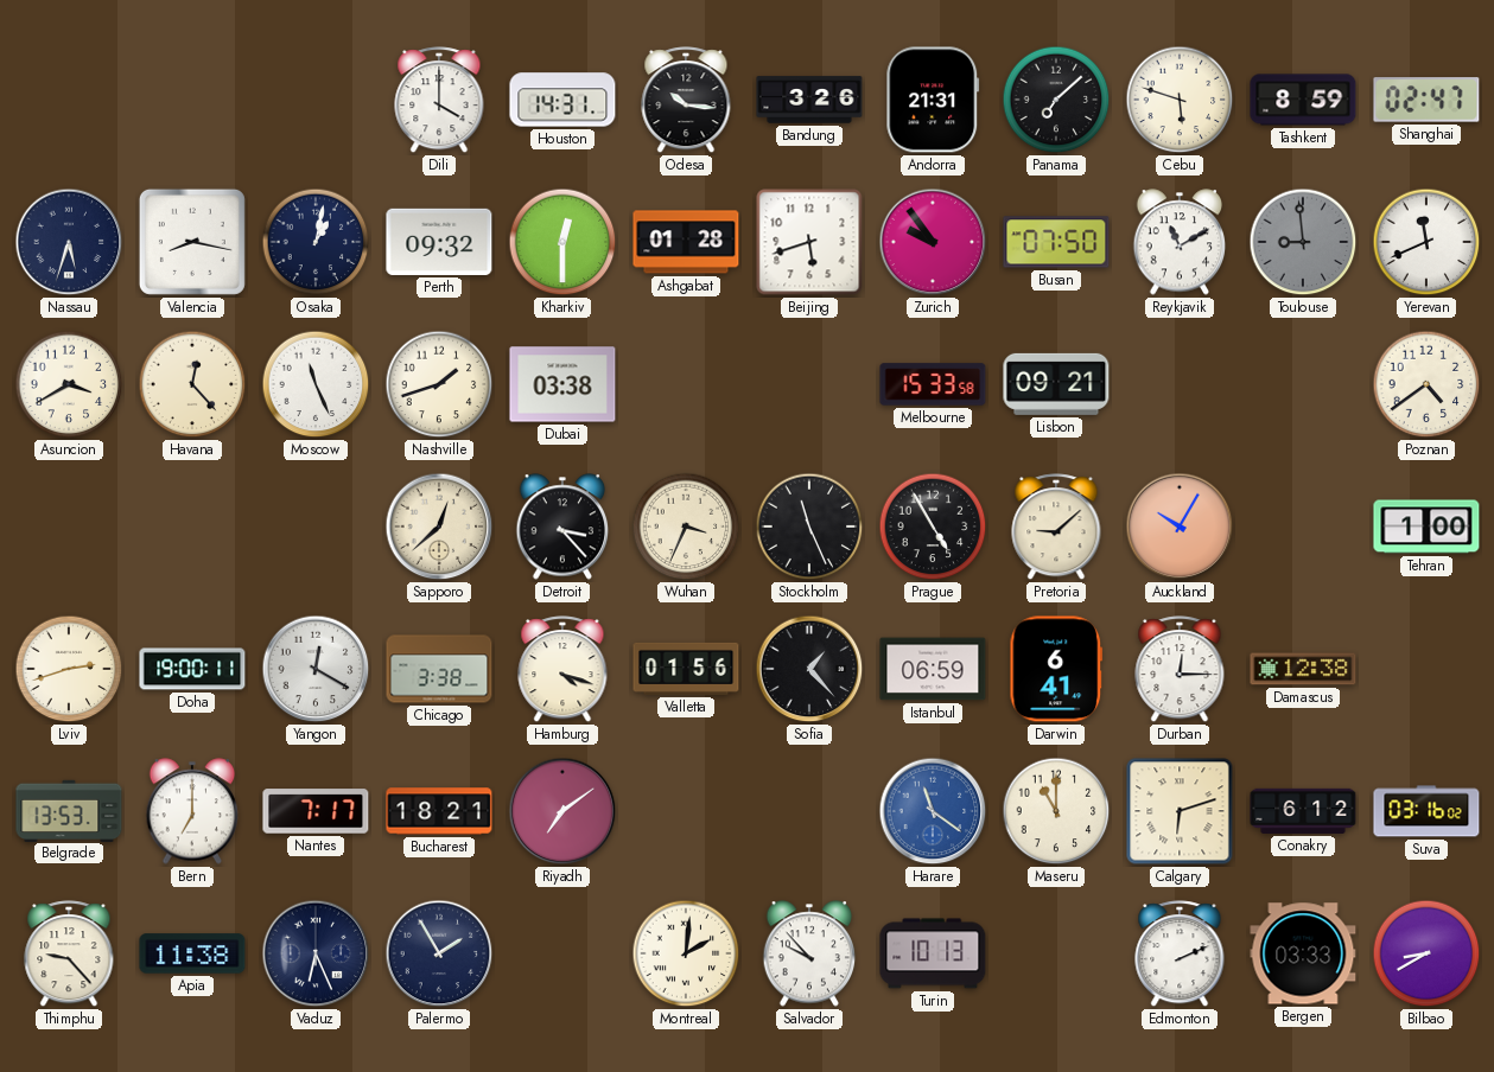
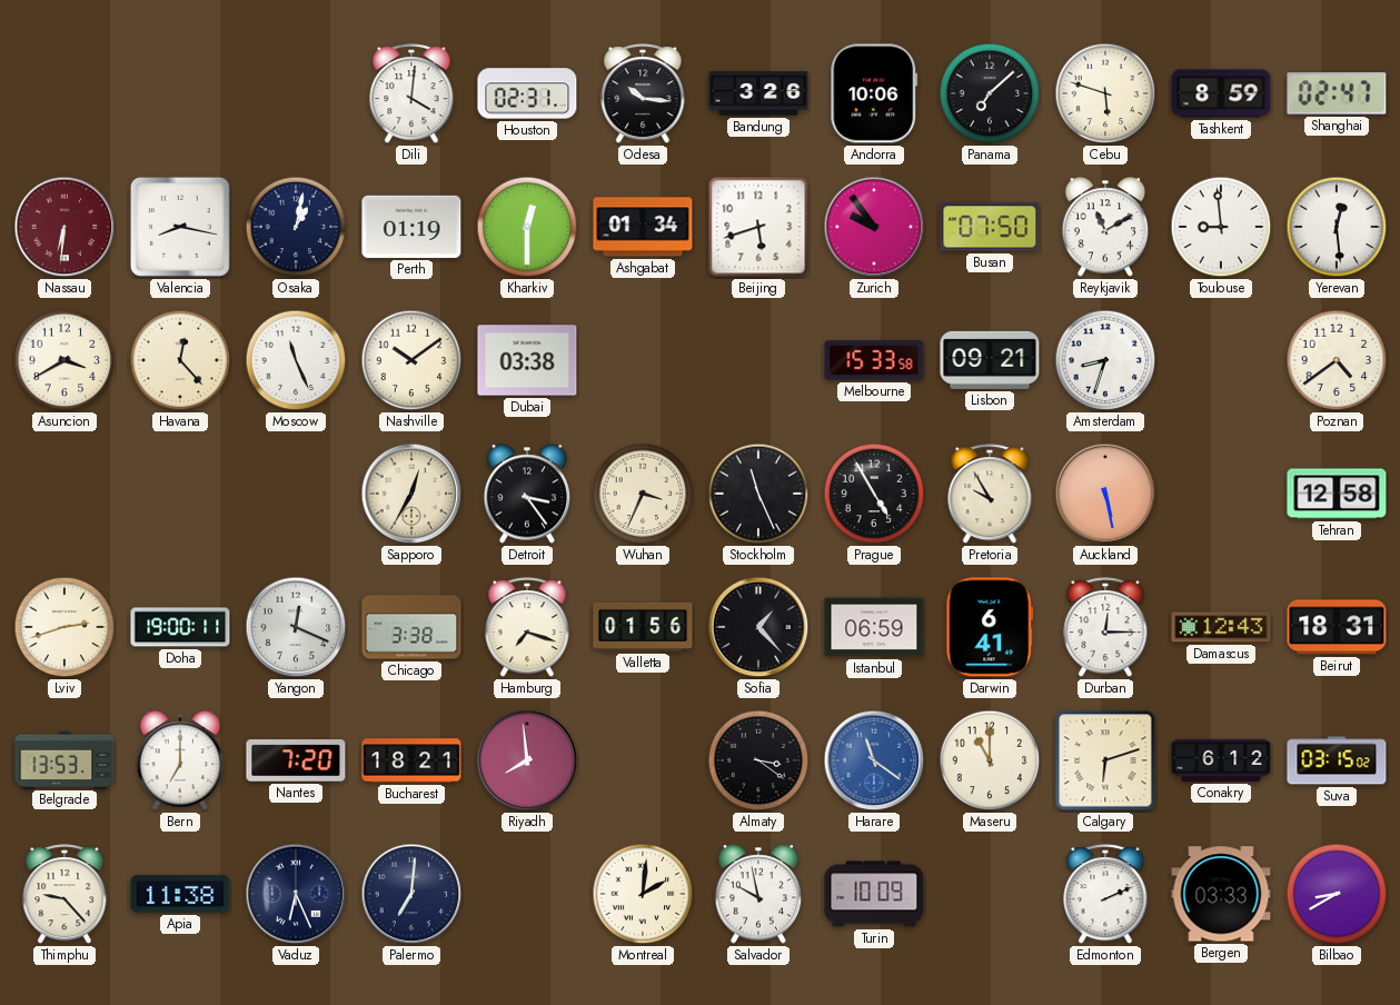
Dili: 4:00 -> 4:01 (411, 94)
Houston: 14:31 -> 02:31 (527, 93)
Andorra: 21:31 -> 10:06 (874, 93)
Nassau: 5:33 -> 6:31 (64, 227)
Nassau dial: navy -> burgundy (64, 227)
Perth: 09:32 -> 01:19 (411, 227)
Ashgabat: 01:28 -> 01:34 (643, 227)
Toulouse dial: grey -> white (1221, 227)
Yerevan: 11:41 -> 12:29 (1337, 227)
Nashville: 1:42 -> 10:09 (411, 360)
Amsterdam: none -> 8:33 (1105, 360)
Sapporo: 12:38 -> 12:35 (411, 494)
Detroit: 3:23 -> 3:24 (527, 494)
Pretoria: 9:08 -> 9:55 (990, 495)
Auckland: 10:05 -> 5:28 (1105, 494)
Tehran: 1:00 -> 12:58 (1337, 494)
Yangon: 12:20 -> 12:19 (296, 627)
Hamburg: 4:18 -> 7:18 (527, 628)
Damascus: 12:38 -> 12:43 (1221, 627)
Beirut: none -> 18:31 (1337, 627)
Nantes: 7:17 -> 7:20 (296, 760)
Riyadh: 7:09 -> 7:59 (527, 760)
Almaty: none -> 3:21 (758, 760)
Suva: 03:16 -> 03:15 (1337, 760)
Palermo: 1:55 -> 7:01 (411, 894)
Salvador: 9:53 -> 9:58 (758, 894)
Turin: 10:13 -> 10:09 (874, 894)
